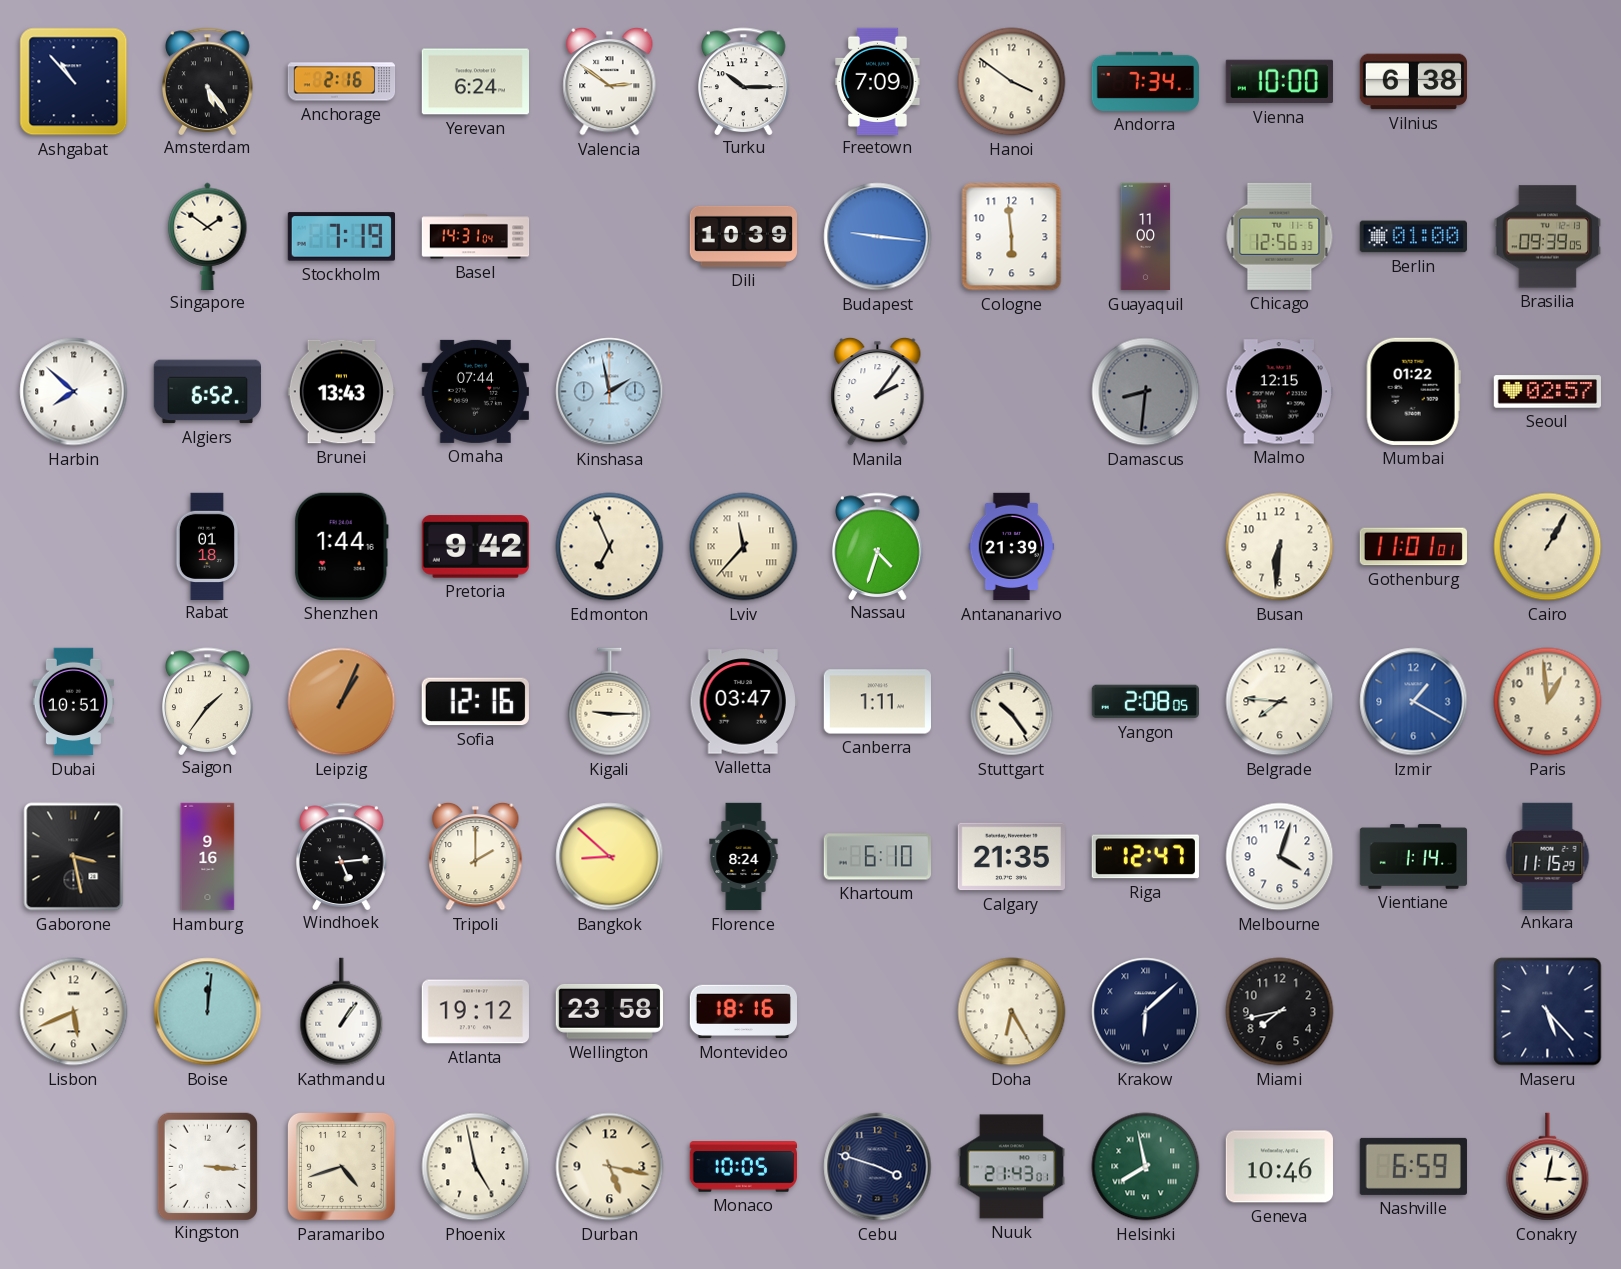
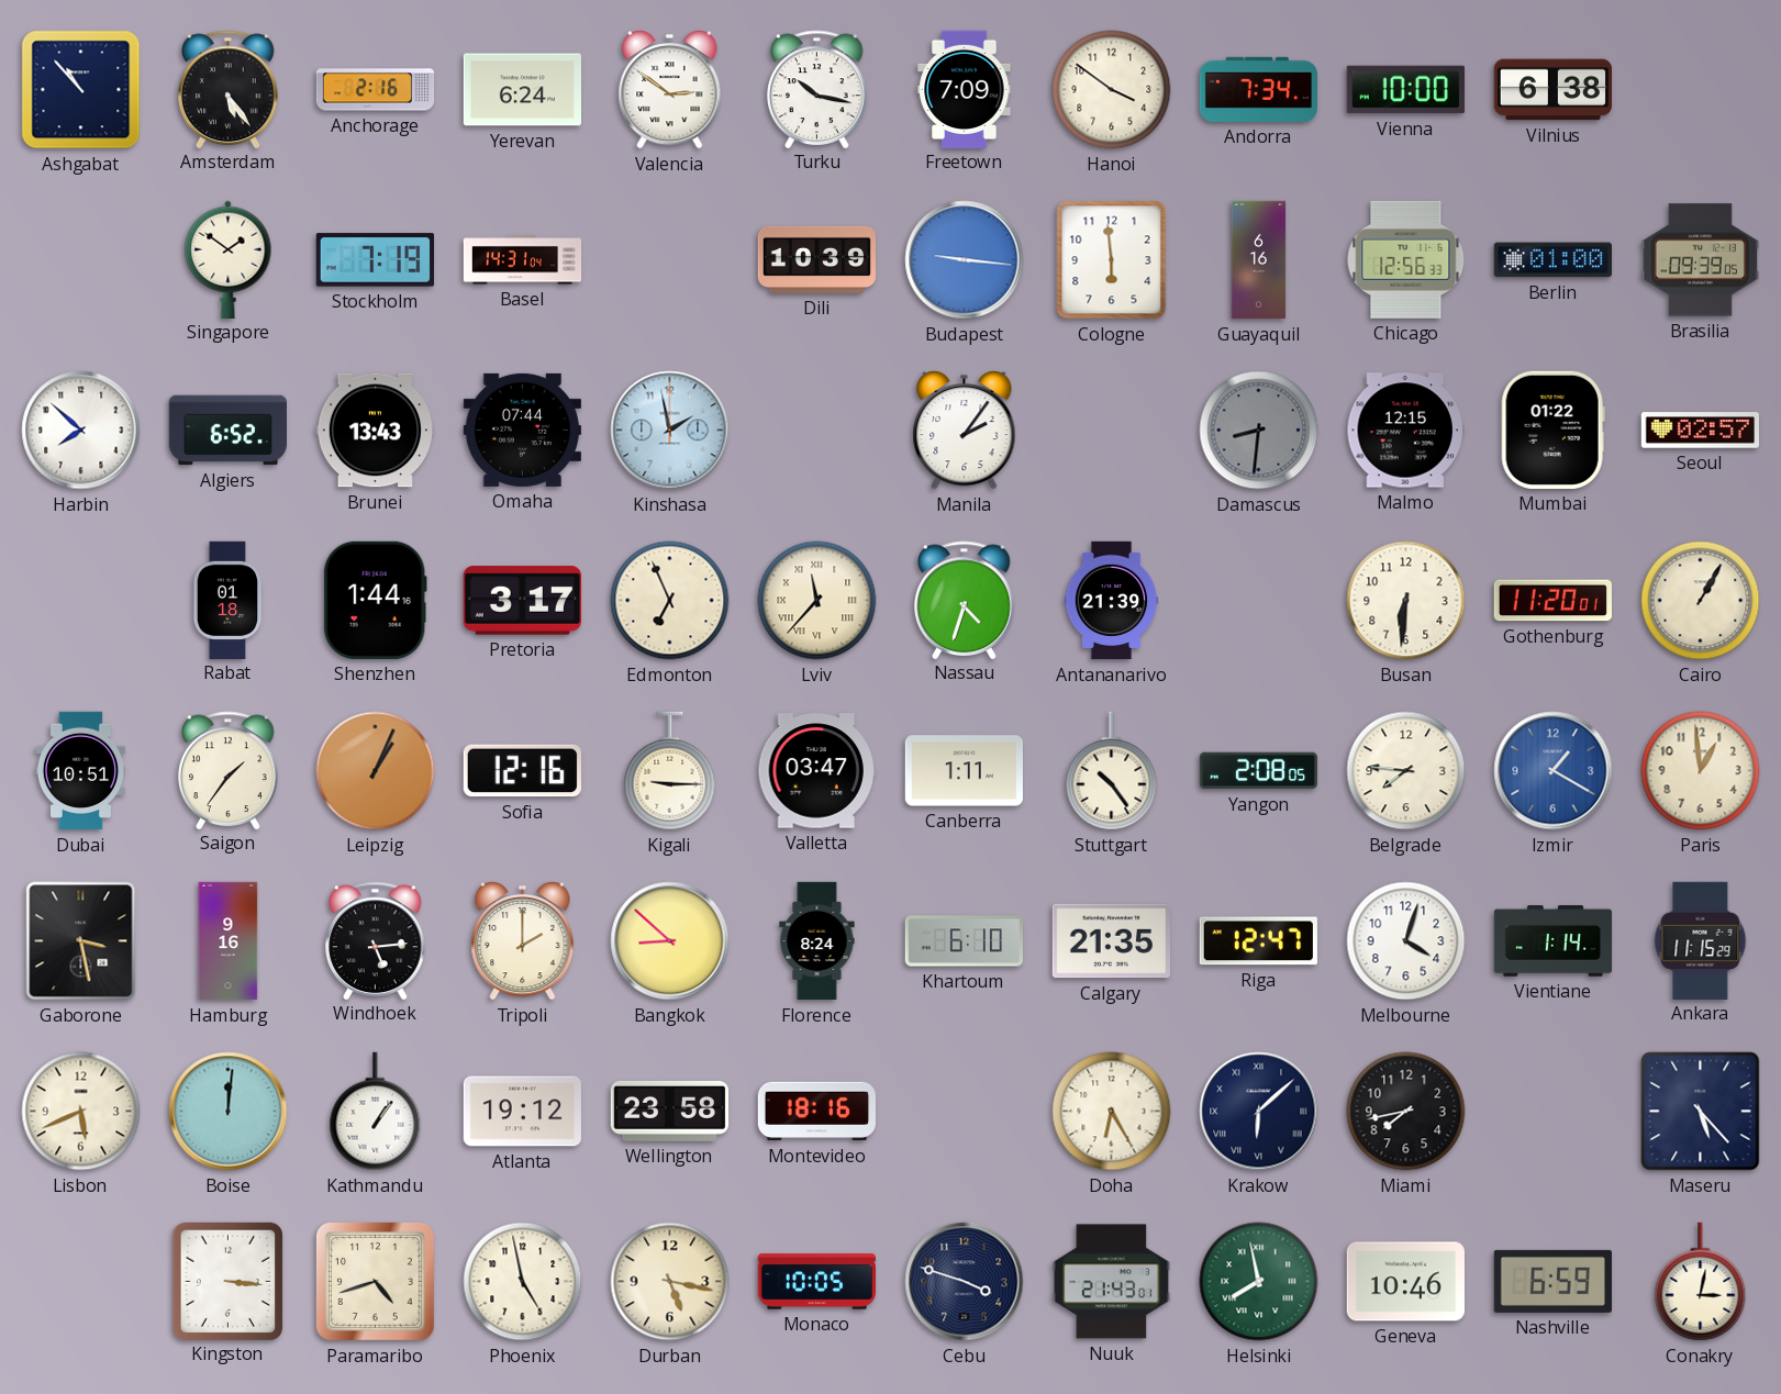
Turku: 10:15 -> 10:17 (817, 89)
Guayaquil: 11:00 -> 6:16 (1259, 260)
Pretoria: 9:42 -> 3:17 (522, 601)
Gothenburg: 11:01 -> 11:20 (1552, 601)
